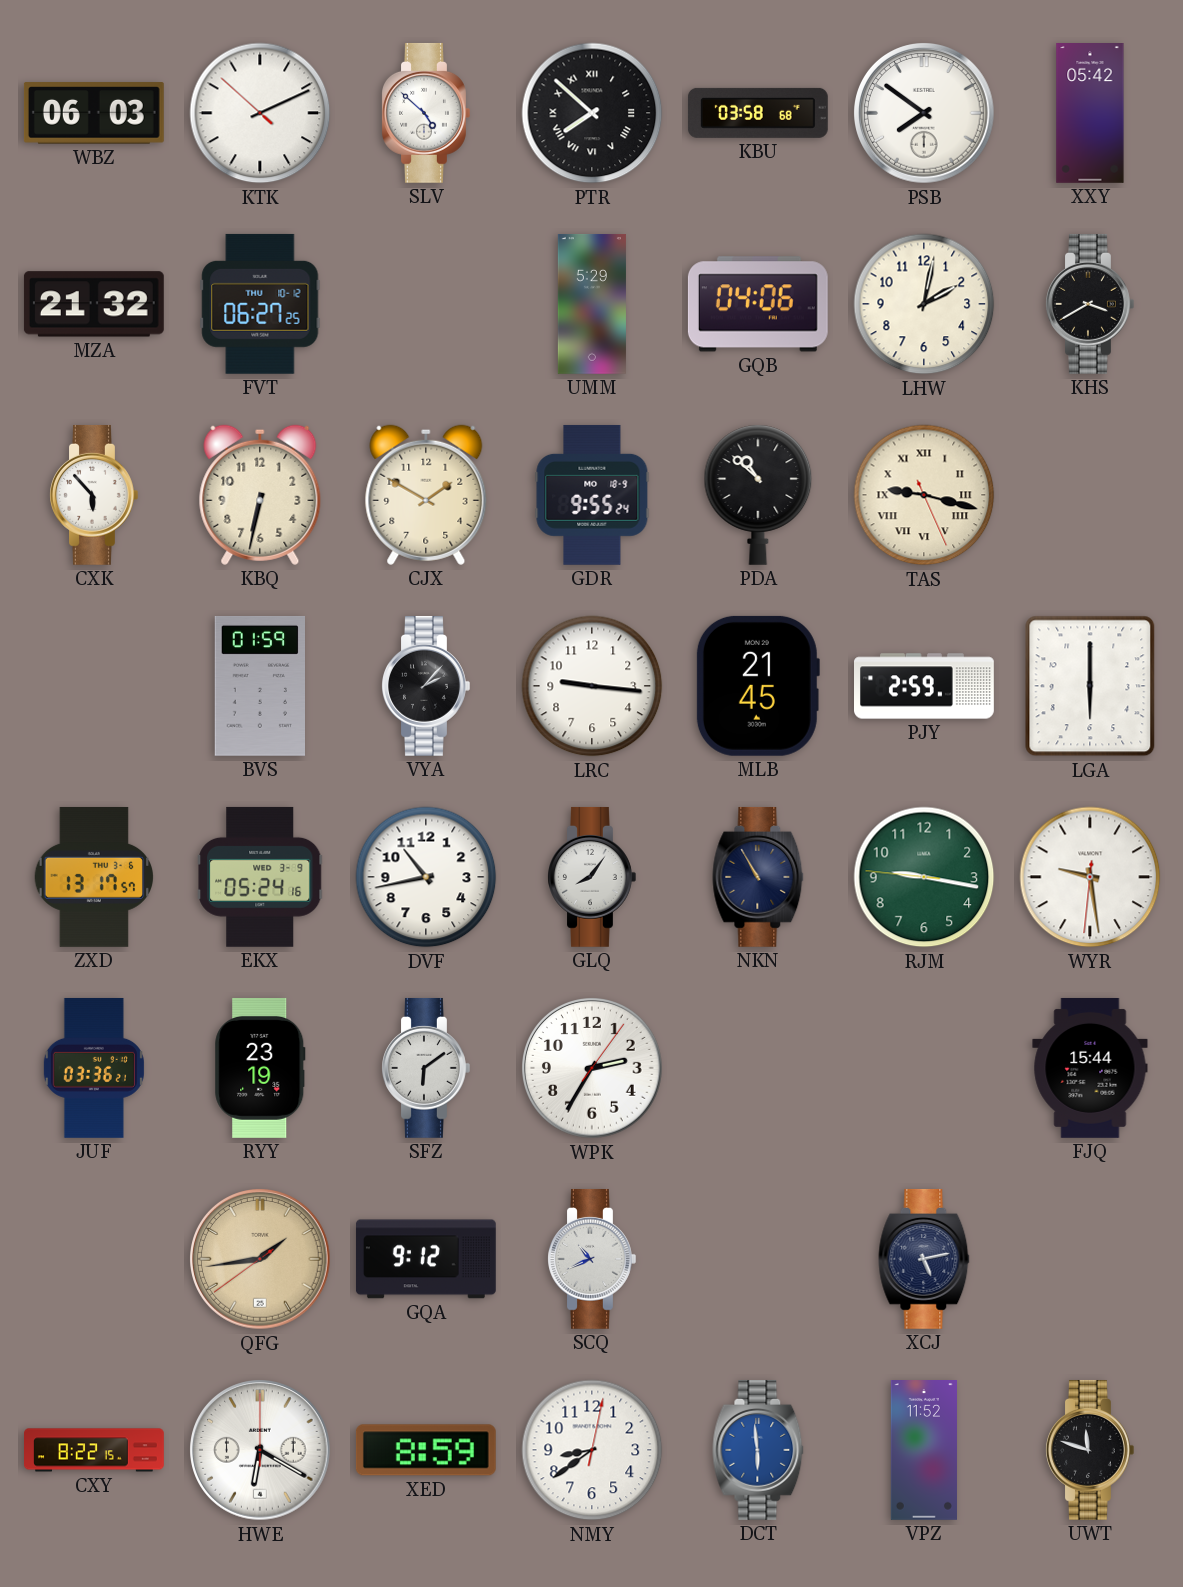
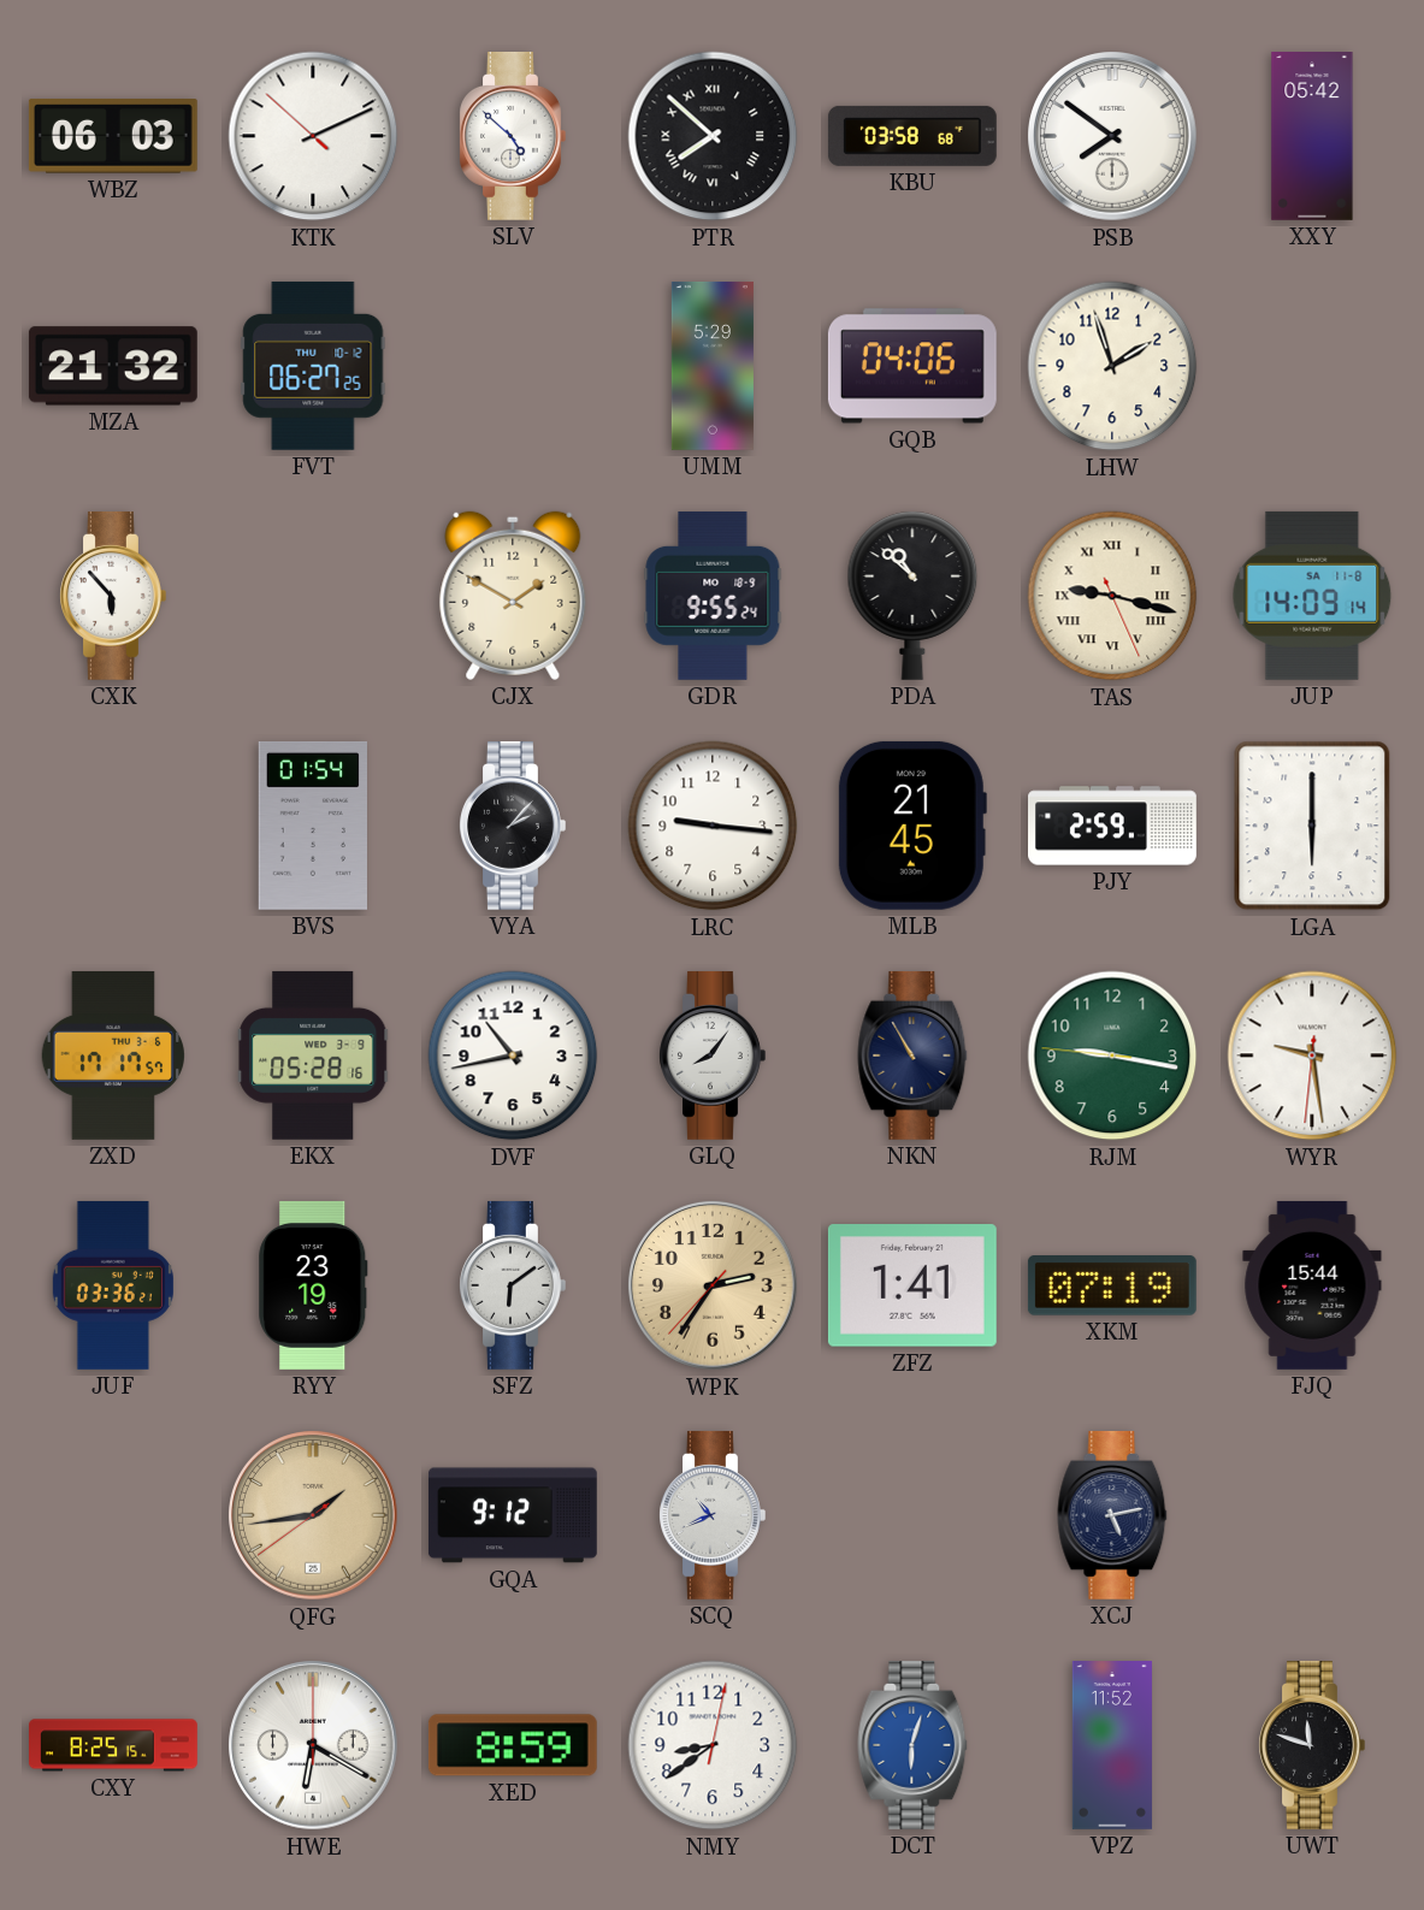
LHW: 2:02 -> 1:57 (1112, 366)
KHS: 3:40 -> none (1090, 304)
KBQ: 6:32 -> none (260, 495)
JUP: none -> 14:09 (1312, 596)
BVS: 01:59 -> 01:54 (312, 826)
ZXD: 13:17 -> 17:17 (112, 1055)
EKX: 05:24 -> 05:28 (313, 1055)
WPK: 2:35:06 -> 2:35:37 (713, 1285)
WPK dial: white -> champagne (713, 1285)
ZFZ: none -> 1:41 (912, 1285)
XKM: none -> 07:19 (1112, 1287)
CXY: 8:22 -> 8:25 (114, 1745)
DCT: 5:59 -> 6:03 (912, 1745)
